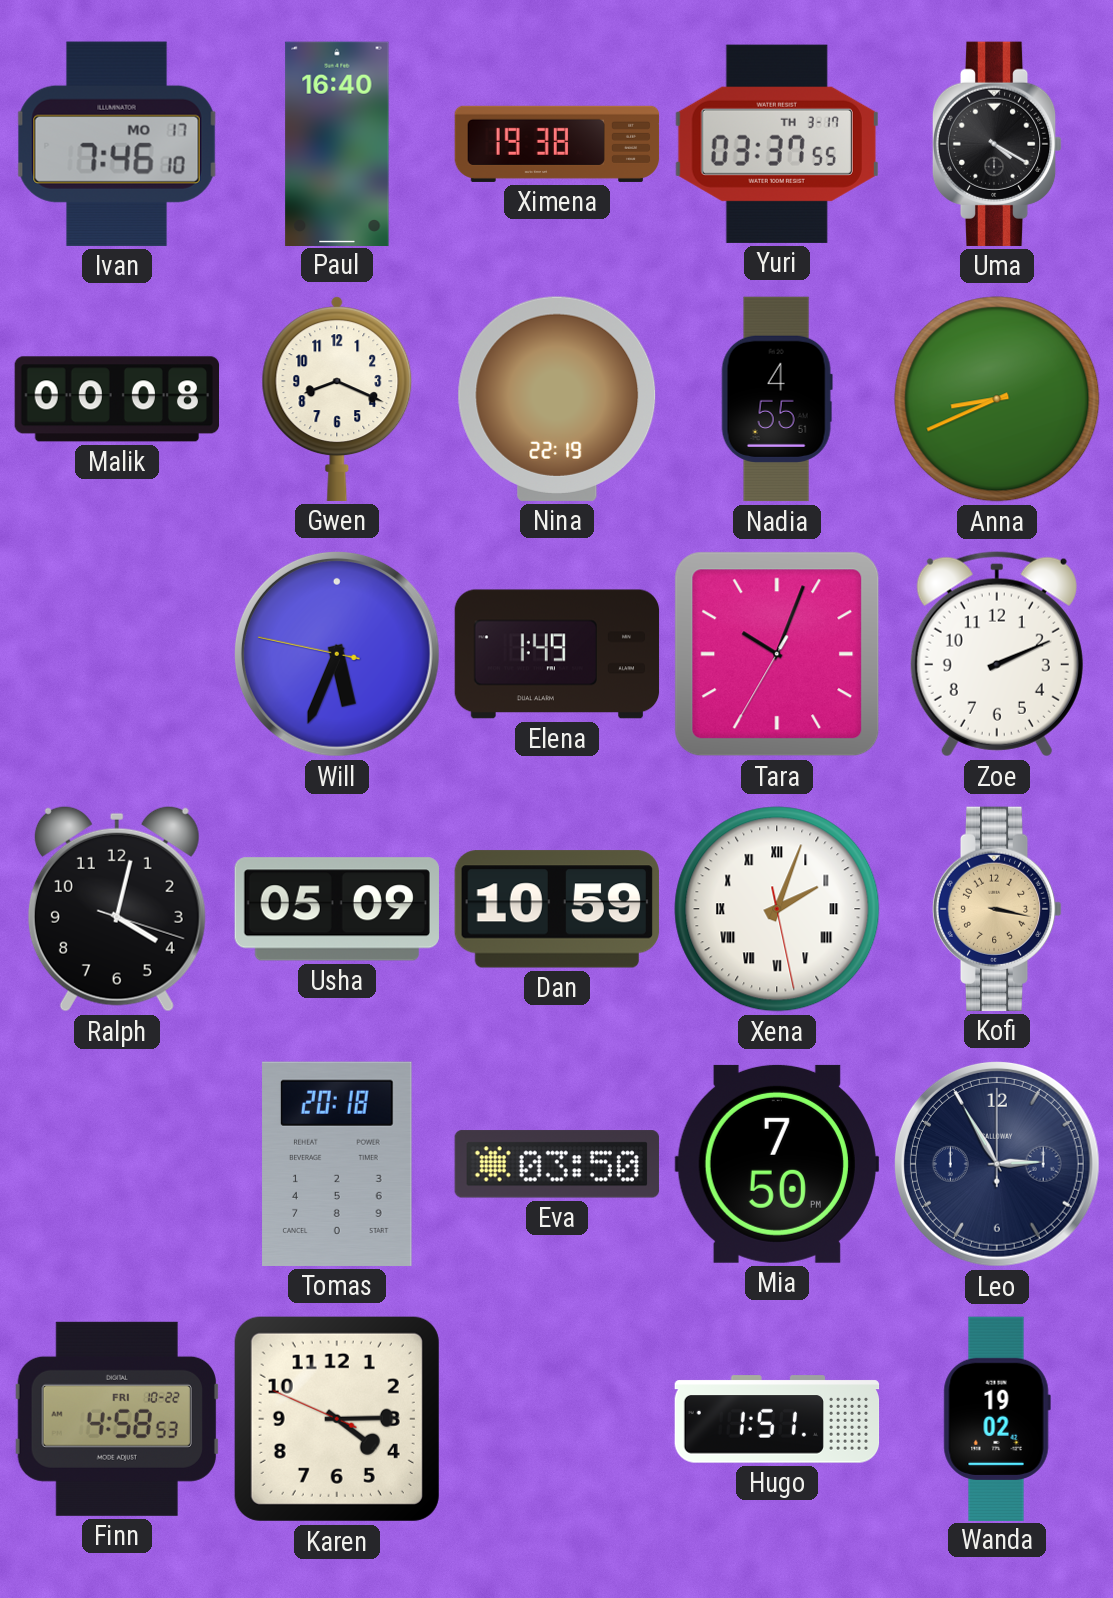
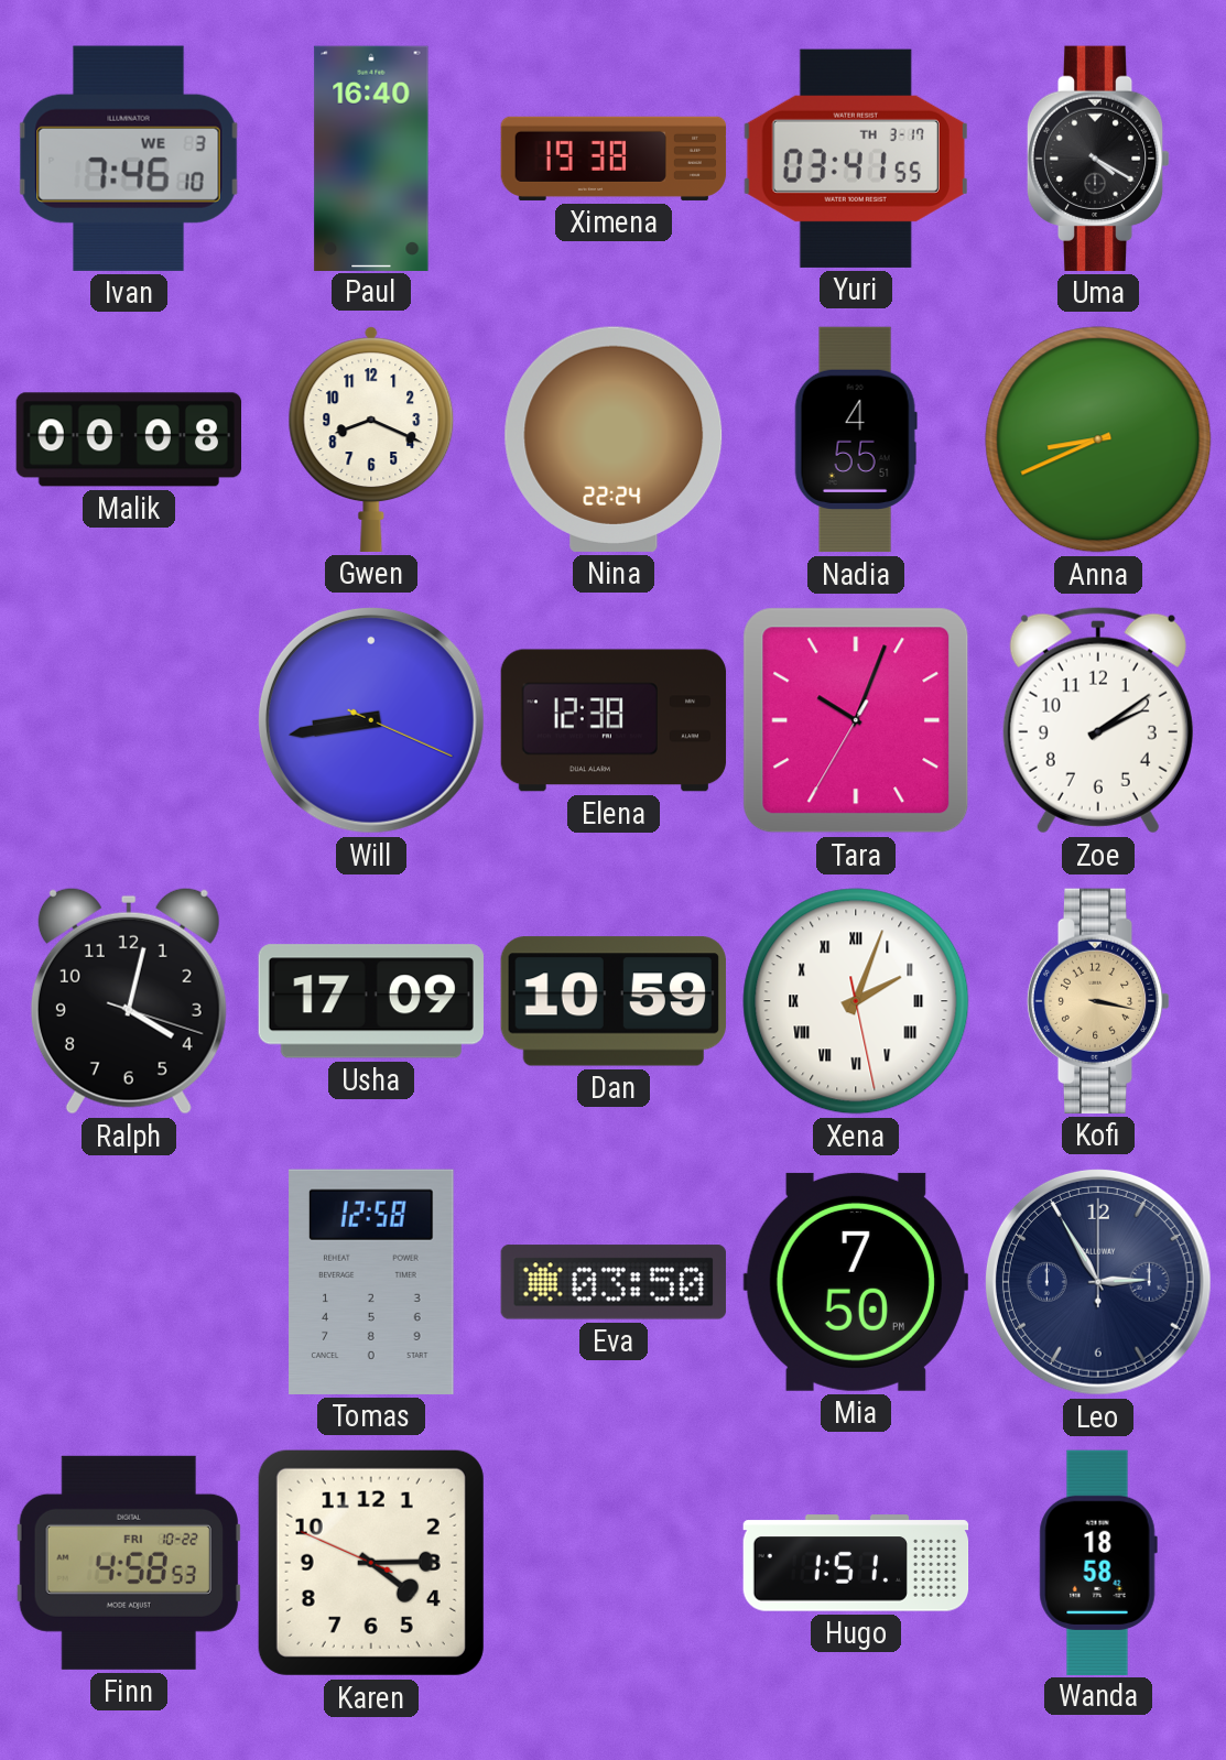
Ivan date: MO 17 -> WE 3 (129, 159)
Yuri: 03:37 -> 03:41 (856, 159)
Nina: 22:19 -> 22:24 (614, 439)
Will: 5:33 -> 8:43 (371, 720)
Elena: 1:49 -> 12:38 (614, 720)
Zoe: 2:11 -> 2:09 (1098, 720)
Usha: 05:09 -> 17:09 (371, 1001)
Tomas: 20:18 -> 12:58 (371, 1282)
Wanda: 19:02 -> 18:58 (1098, 1562)
